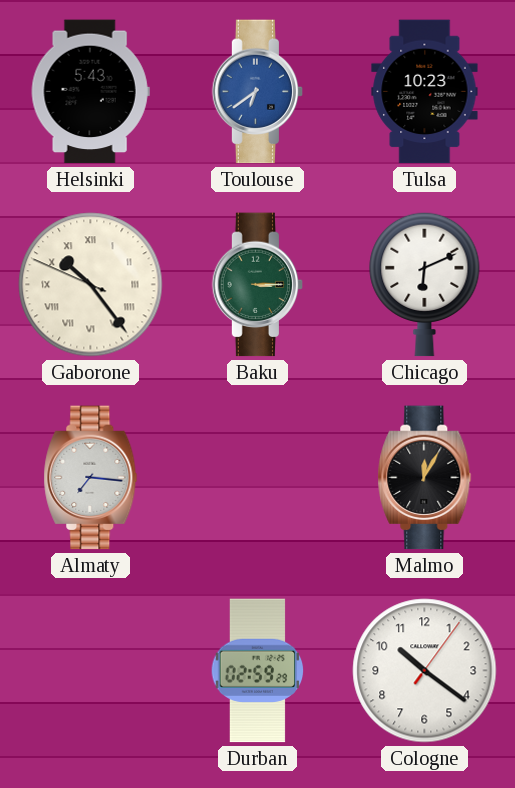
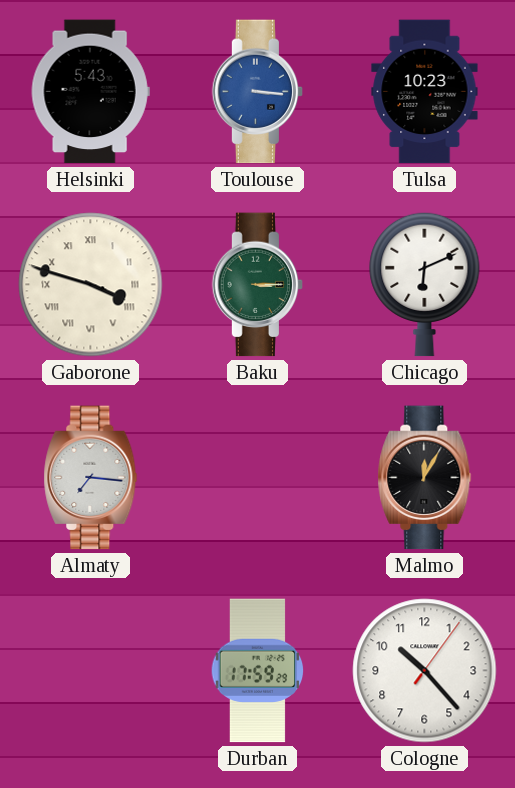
Toulouse: 6:39 -> 3:16 (258, 92)
Gaborone: 10:23 -> 3:47 (91, 285)
Durban: 02:59 -> 17:59 (258, 671)
Cologne: 10:21 -> 10:23 (425, 671)
